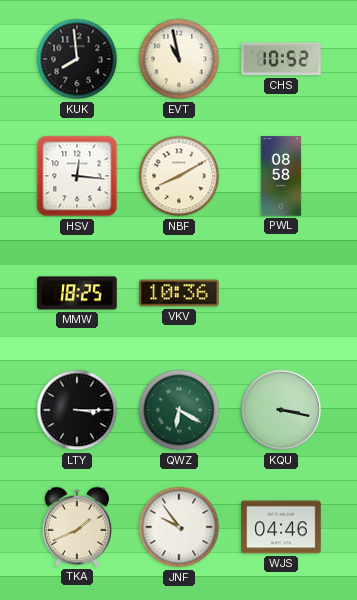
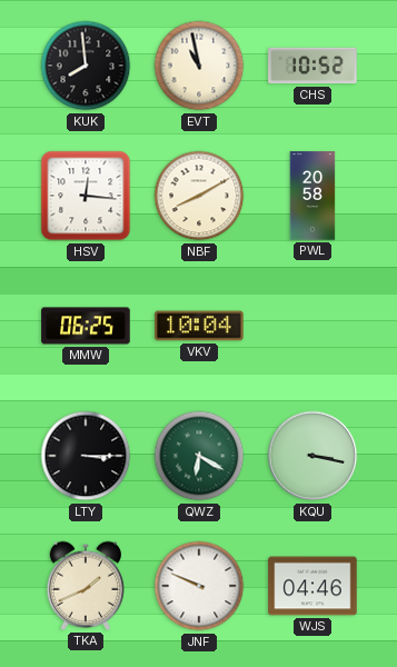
PWL: 08:58 -> 20:58 (312, 196)
MMW: 18:25 -> 06:25 (86, 326)
VKV: 10:36 -> 10:04 (199, 326)
JNF: 9:54 -> 9:49 (199, 586)
